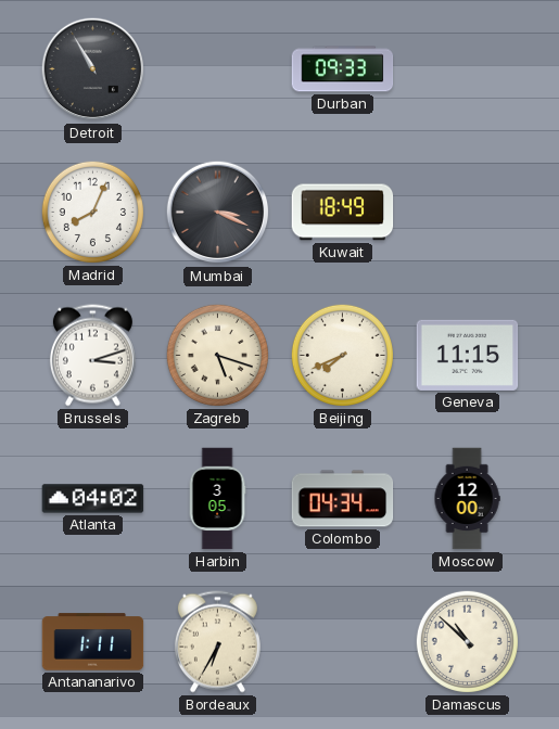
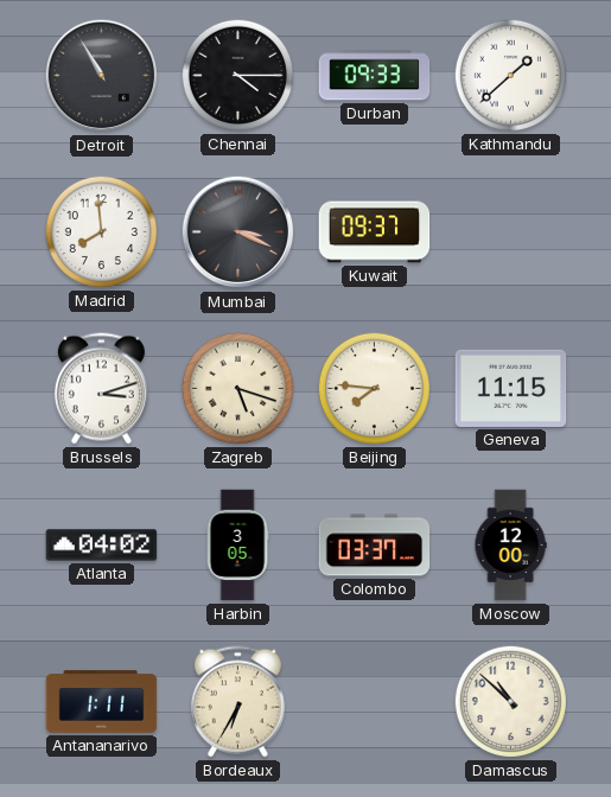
Chennai: none -> 4:15 (237, 75)
Kathmandu: none -> 1:38 (510, 75)
Madrid: 8:04 -> 7:59 (101, 231)
Kuwait: 18:49 -> 09:37 (375, 232)
Beijing: 7:41 -> 7:46 (374, 388)
Colombo: 04:34 -> 03:37 (375, 546)
